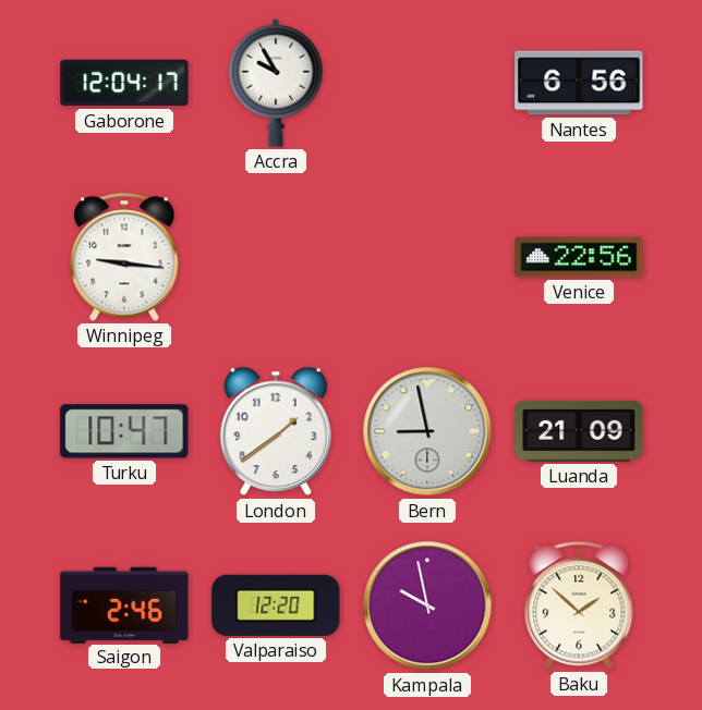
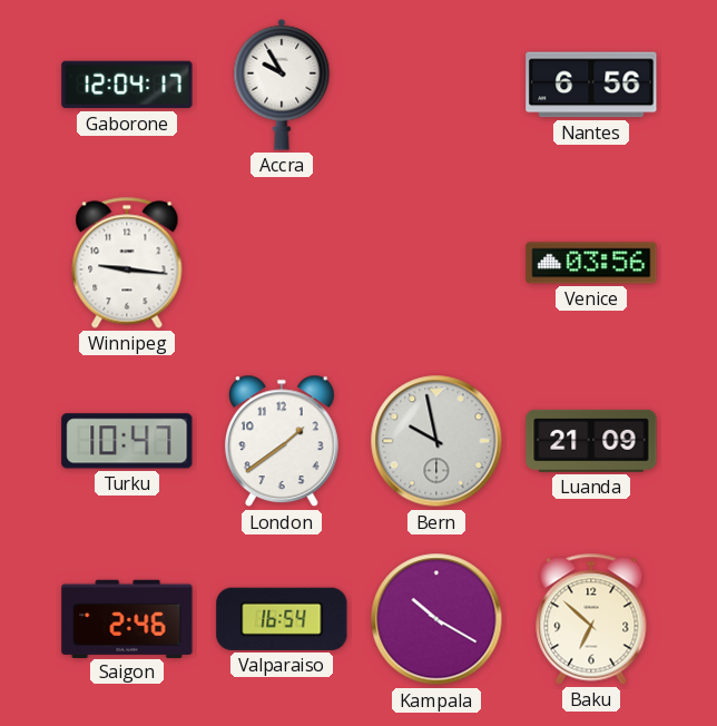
Venice: 22:56 -> 03:56 (591, 263)
Bern: 8:58 -> 9:58 (436, 441)
Valparaiso: 12:20 -> 16:54 (282, 619)
Kampala: 9:58 -> 10:20 (436, 619)
Baku: 1:52 -> 6:52 (591, 619)
